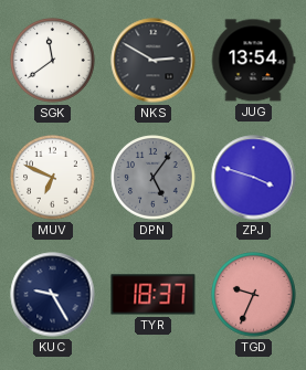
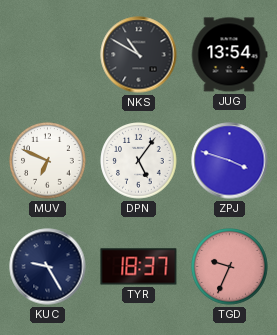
SGK: 11:39 -> none (53, 61)
NKS: 2:50 -> 10:50 (139, 55)
DPN dial: grey -> white (139, 161)
